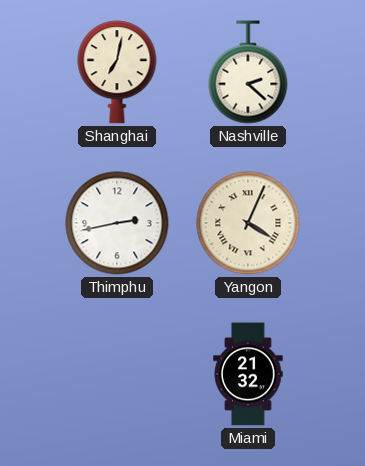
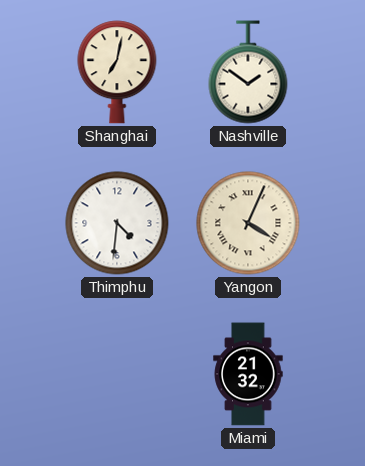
Nashville: 2:22 -> 1:51 (248, 72)
Thimphu: 2:43 -> 4:31 (117, 223)
